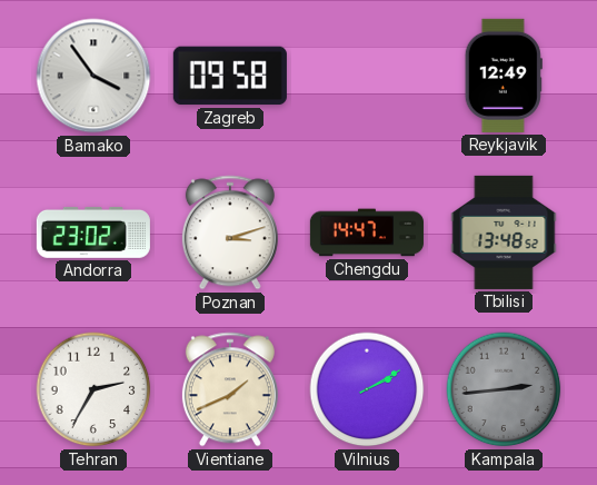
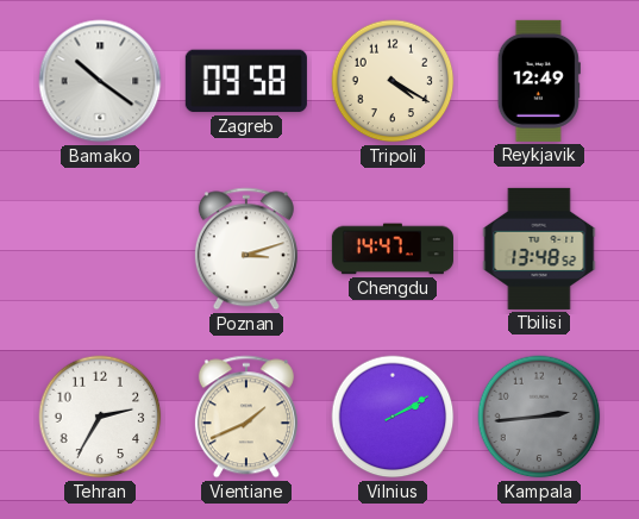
Bamako: 3:54 -> 10:21 (100, 81)
Tripoli: none -> 4:20 (393, 81)
Andorra: 23:02 -> none (93, 232)
